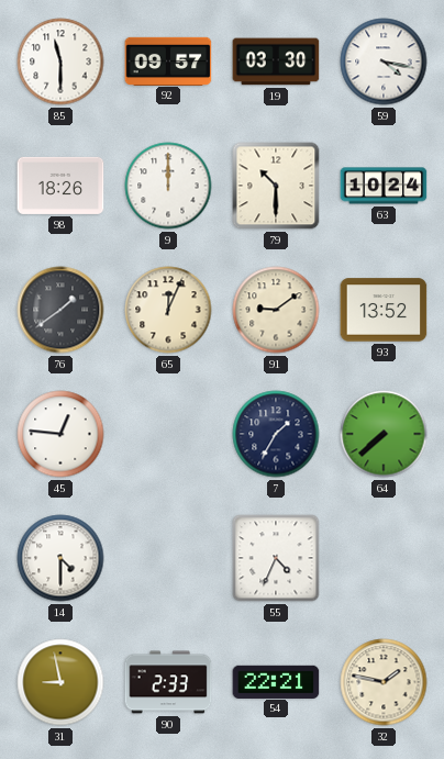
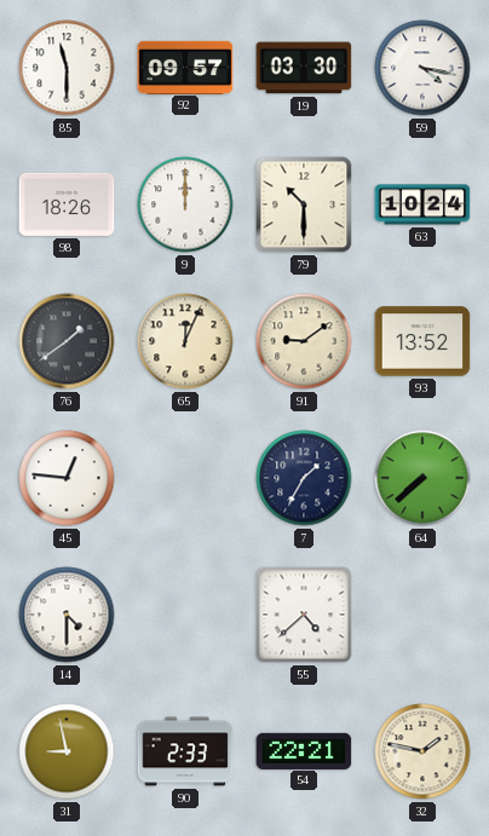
55: 4:34 -> 4:38 (304, 615)
